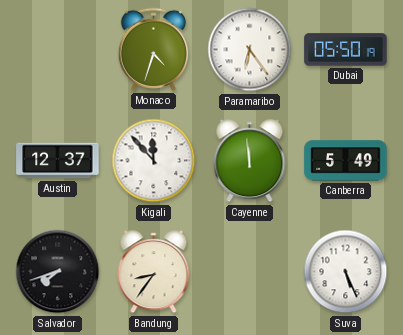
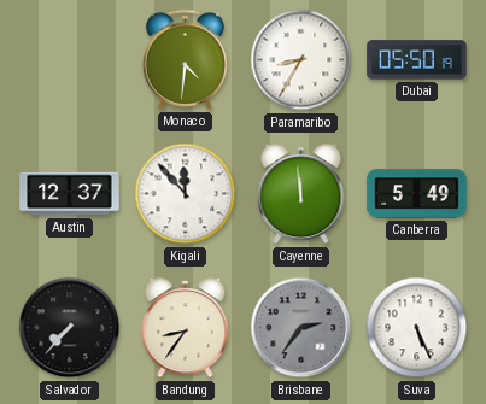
Monaco: 4:33 -> 4:31 (185, 59)
Paramaribo: 6:24 -> 8:35 (301, 60)
Salvador: 7:42 -> 7:37 (70, 328)
Brisbane: none -> 2:36 (301, 328)
